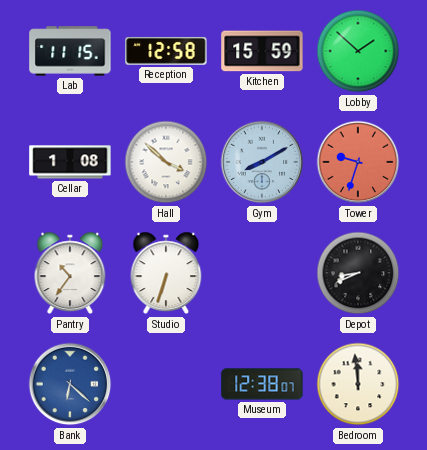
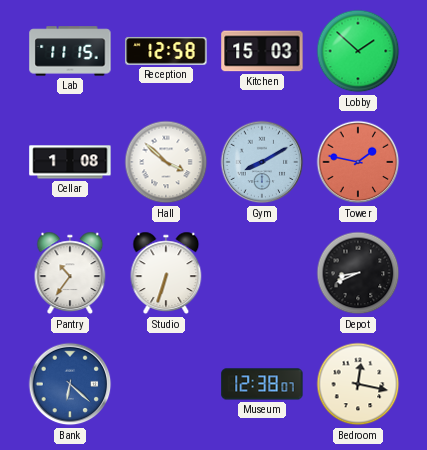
Kitchen: 15:59 -> 15:03 (262, 51)
Tower: 9:33 -> 1:47 (358, 162)
Bedroom: 11:59 -> 12:17 (358, 384)
